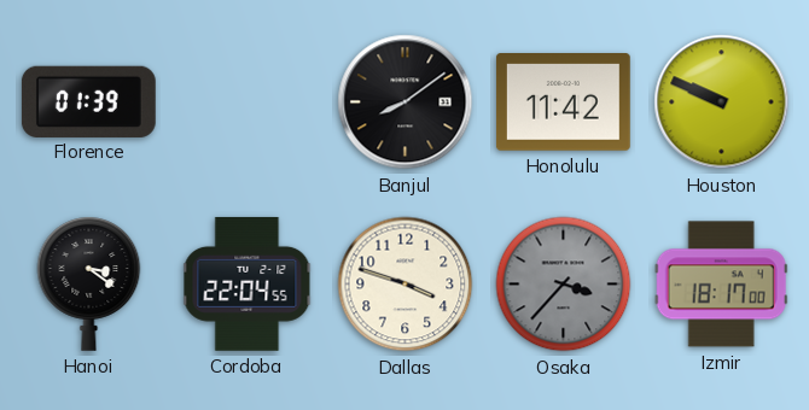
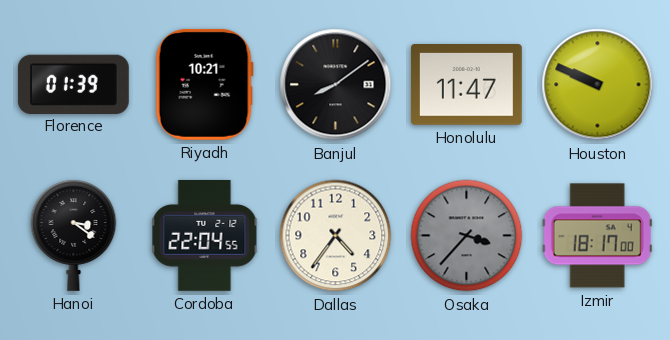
Riyadh: none -> 10:21 (204, 84)
Honolulu: 11:42 -> 11:47 (466, 85)
Dallas: 3:48 -> 4:36 (336, 236)
